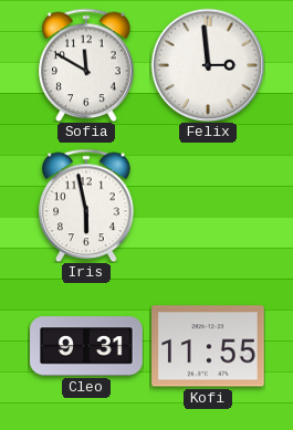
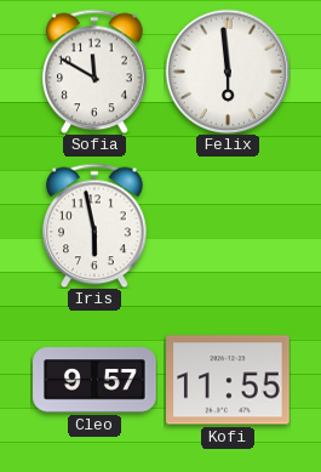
Felix: 2:59 -> 5:59 (228, 72)
Cleo: 9:31 -> 9:57 (94, 380)
